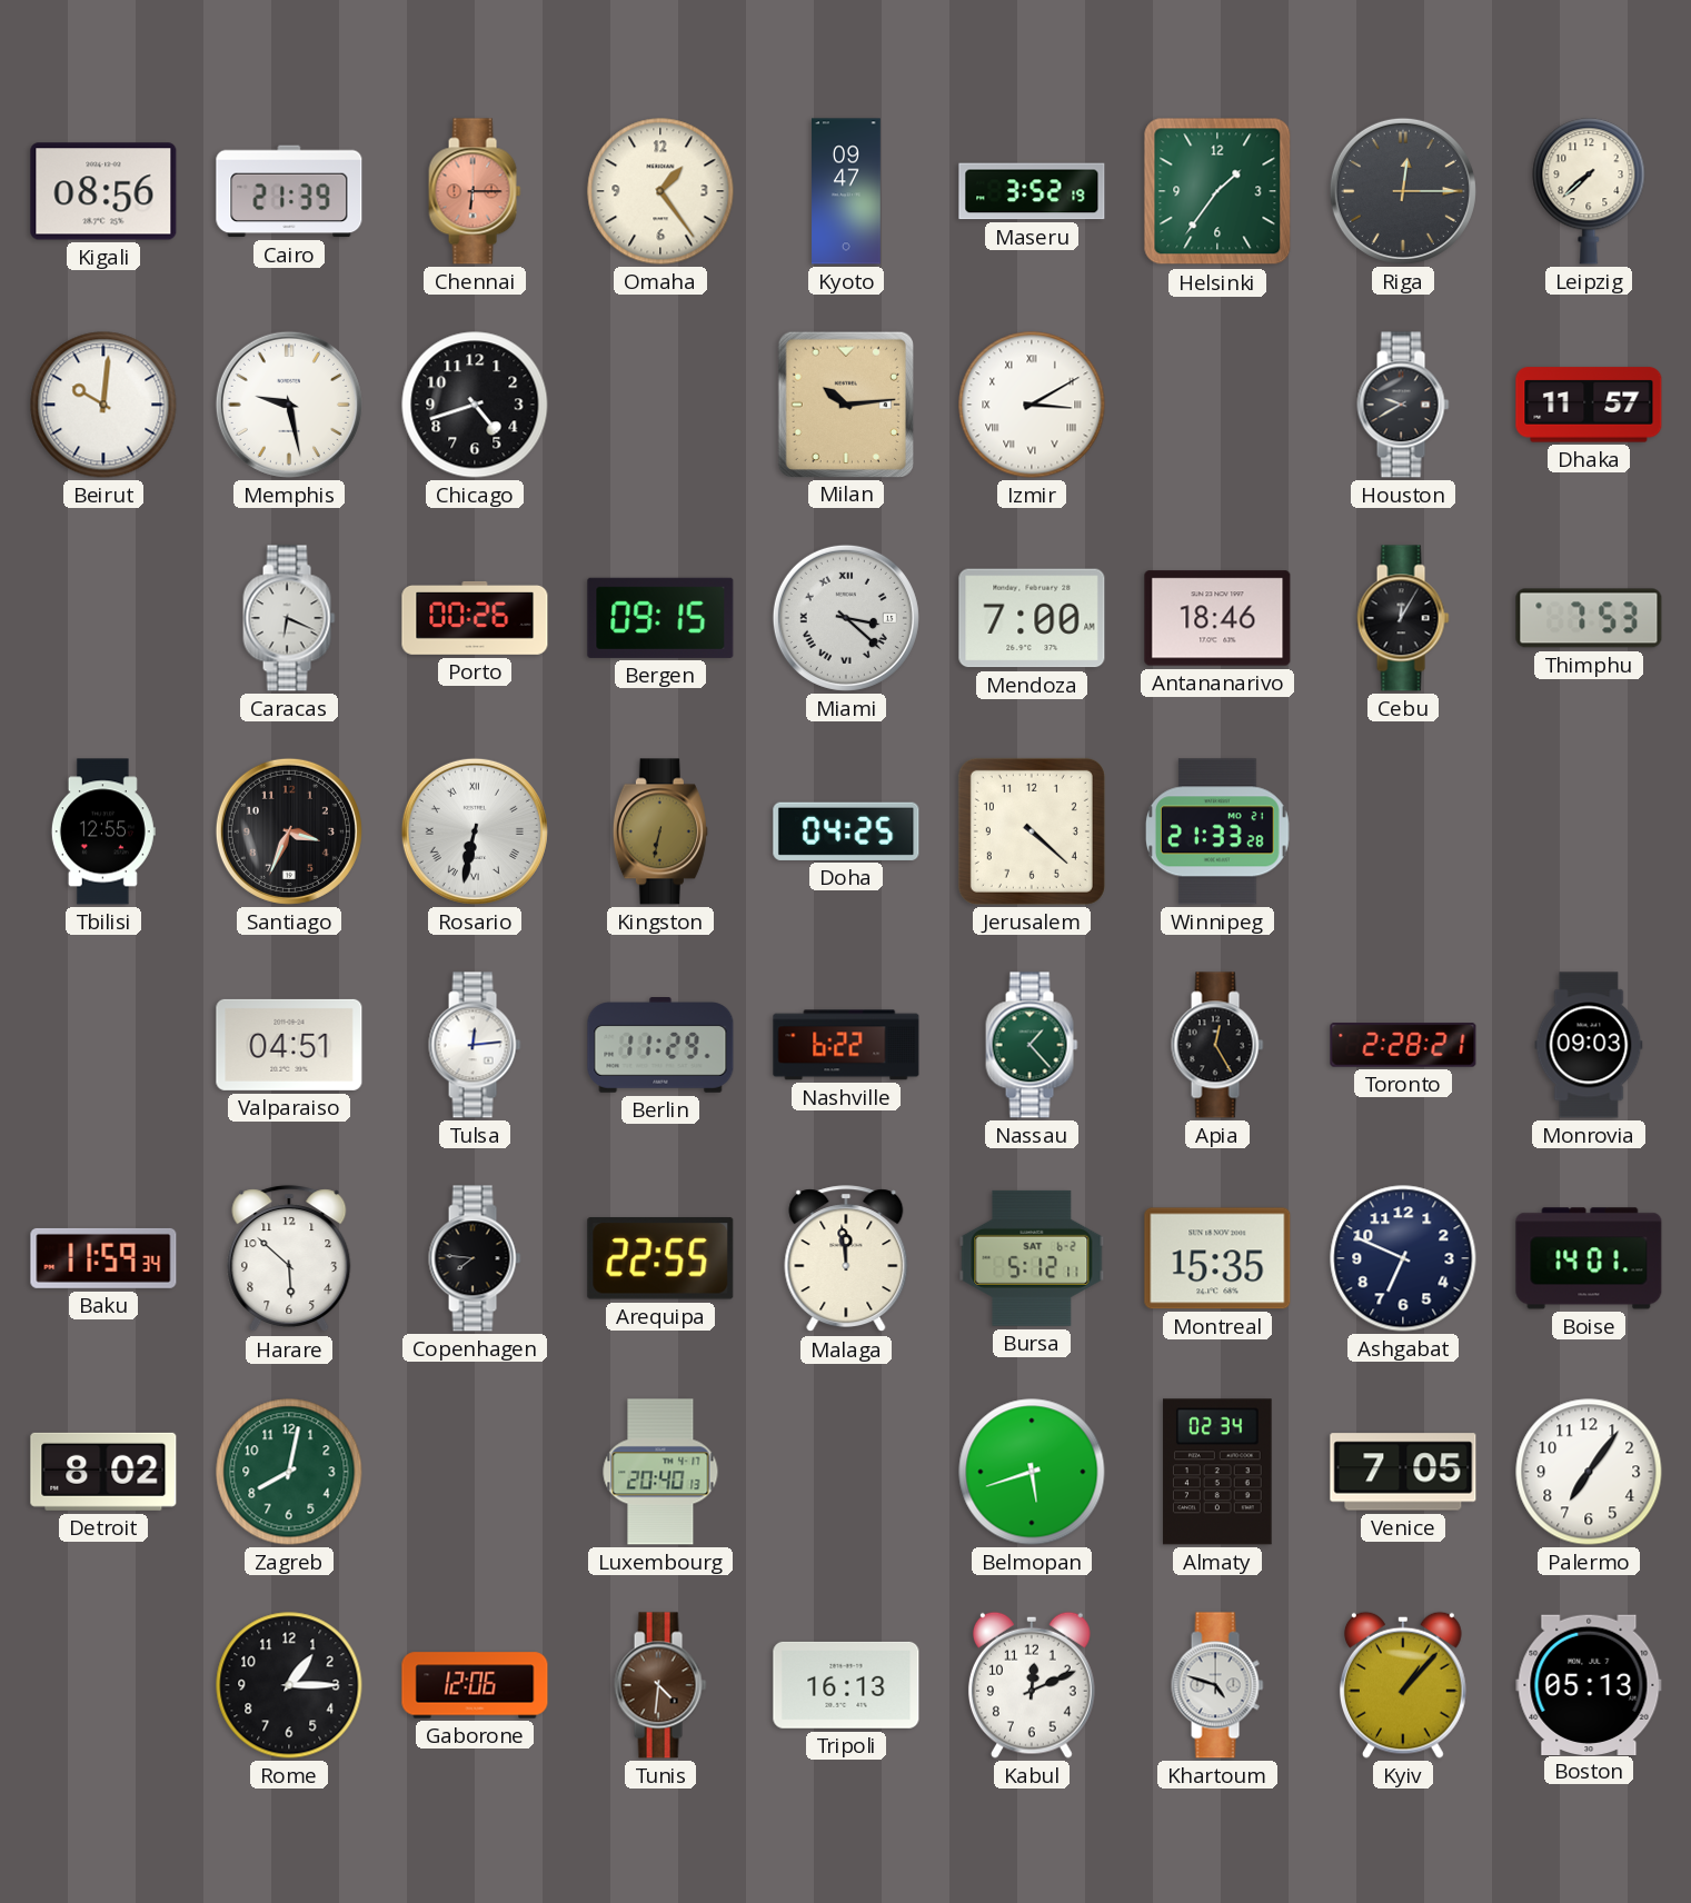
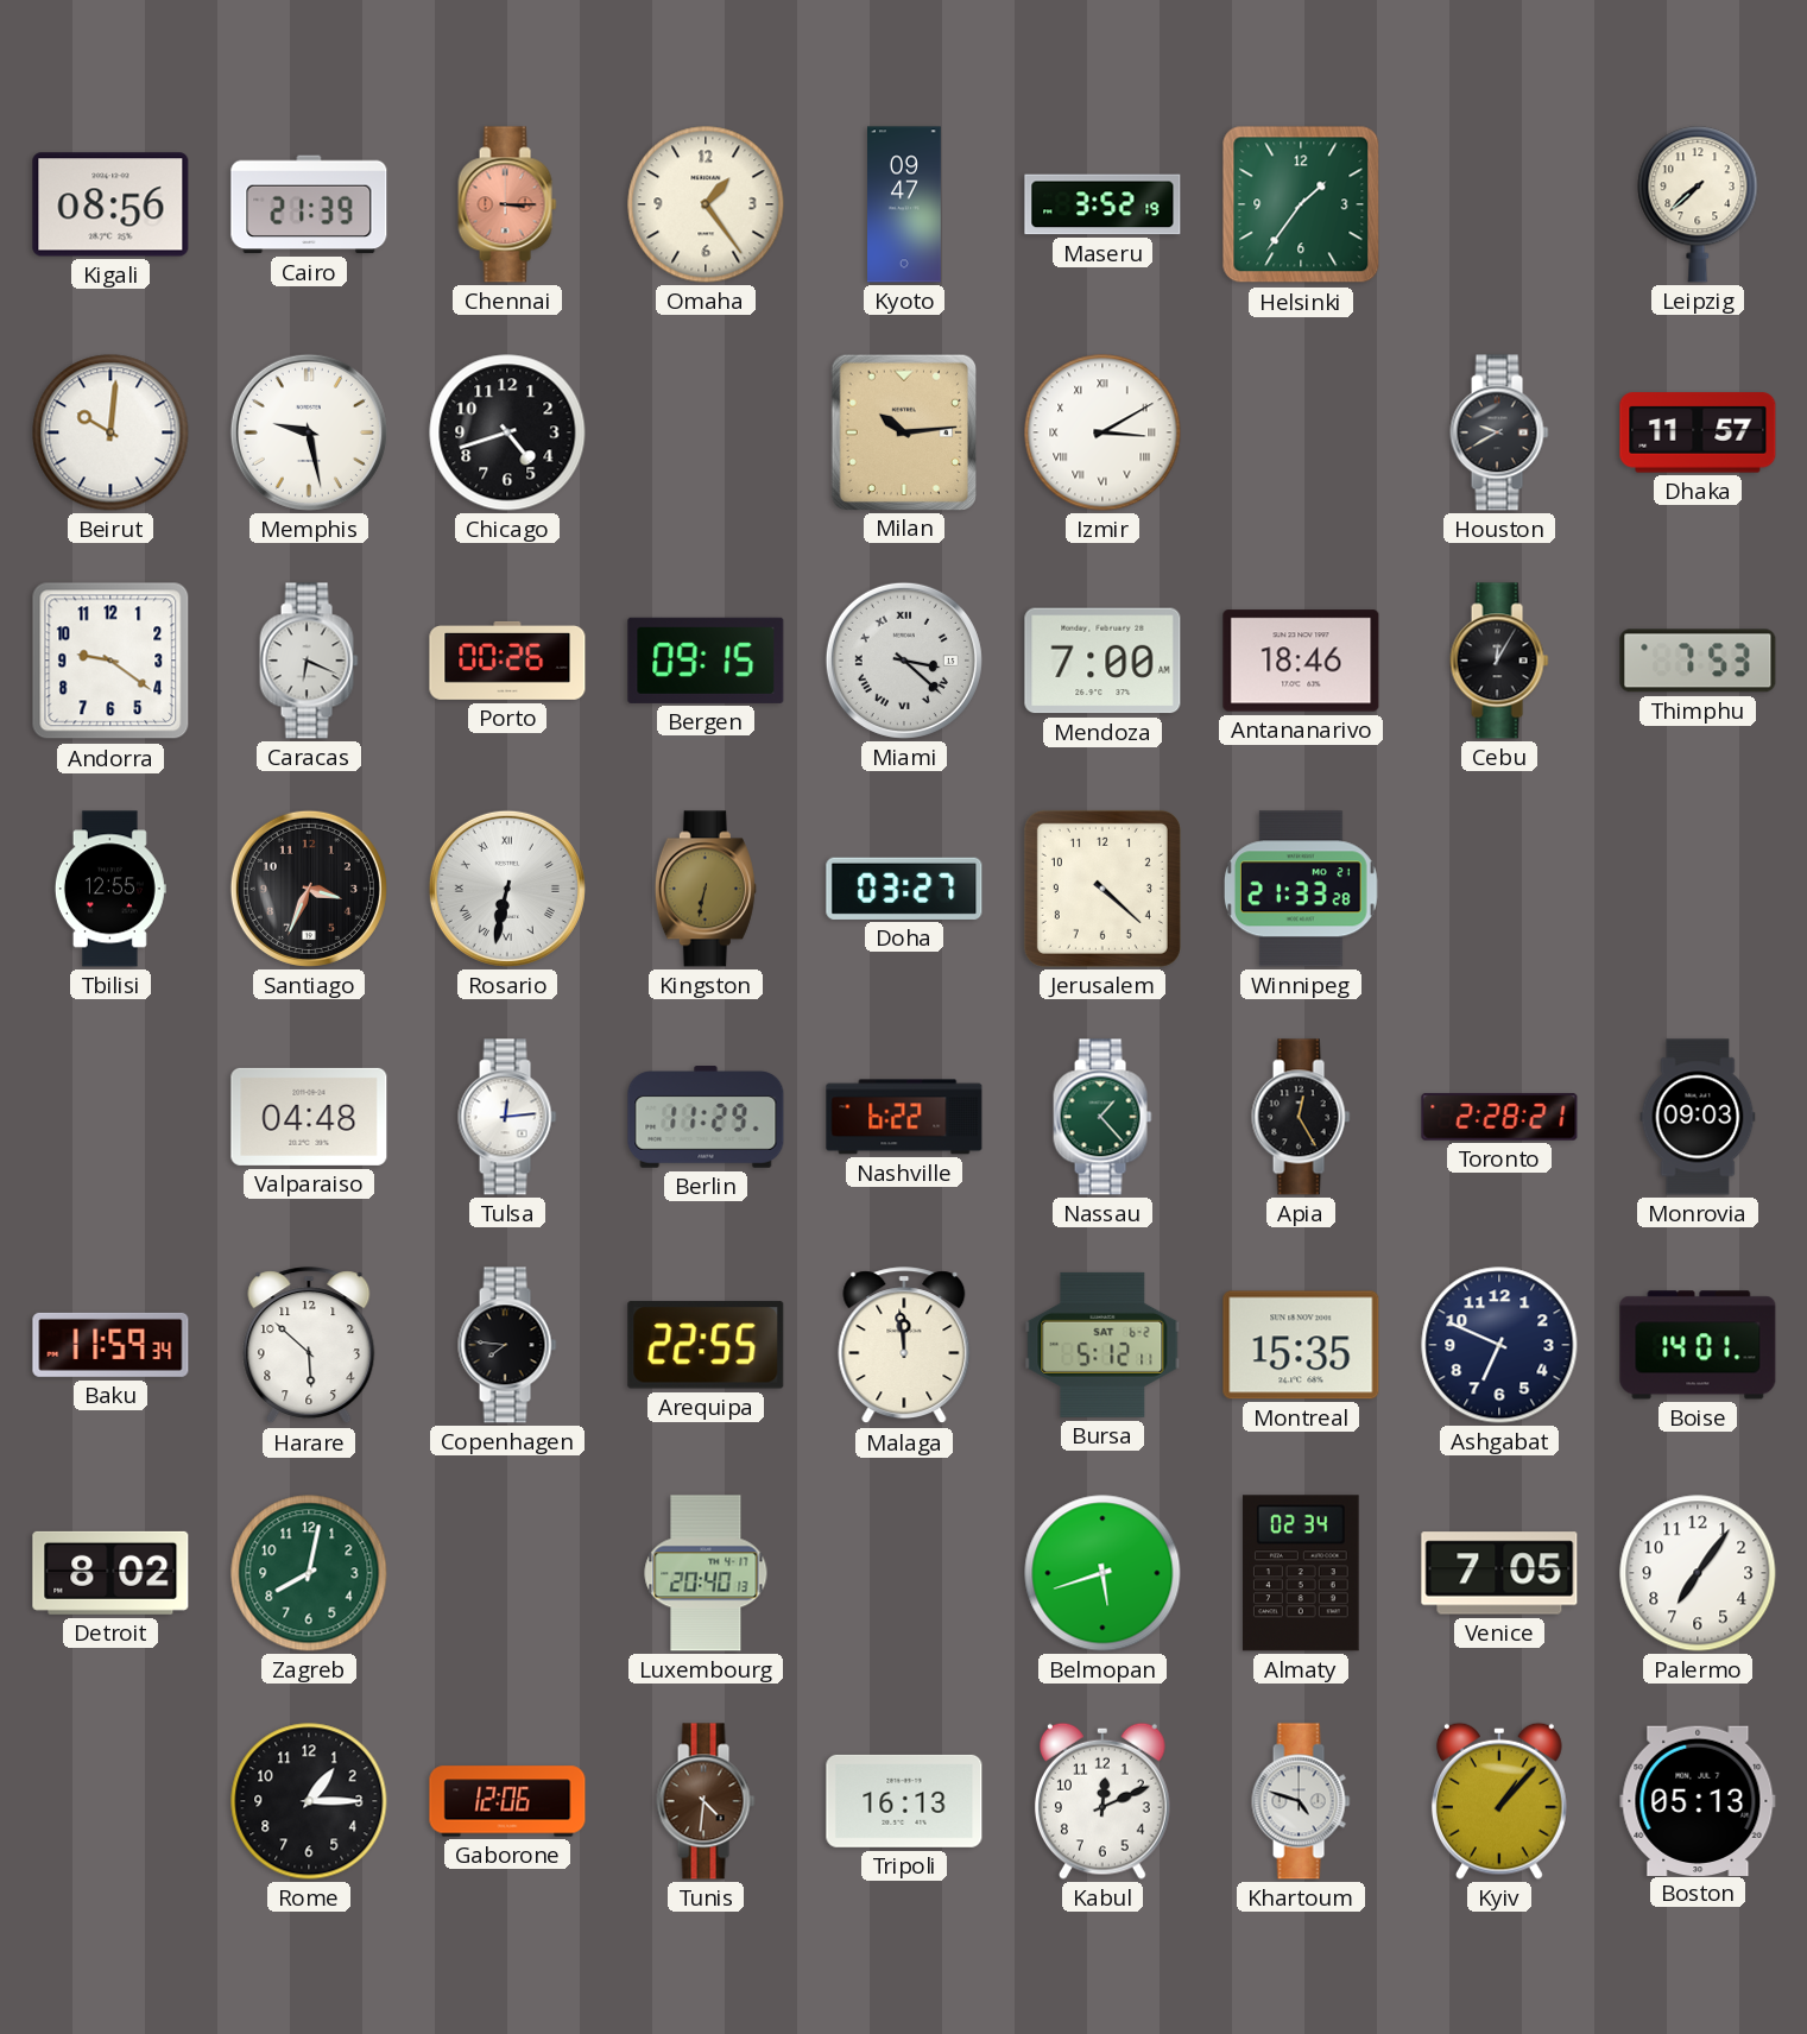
Chennai: 6:15 -> 3:15 (507, 204)
Riga: 12:15 -> none (1403, 191)
Andorra: none -> 9:21 (110, 661)
Doha: 04:25 -> 03:27 (904, 889)
Valparaiso: 04:51 -> 04:48 (309, 1117)
